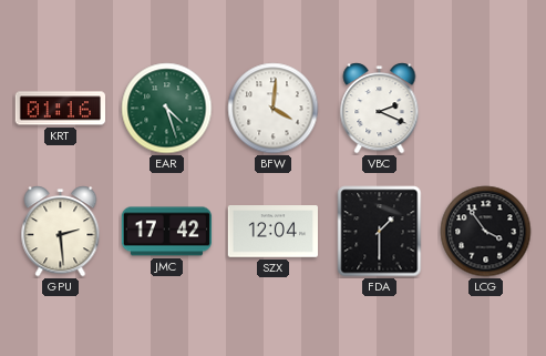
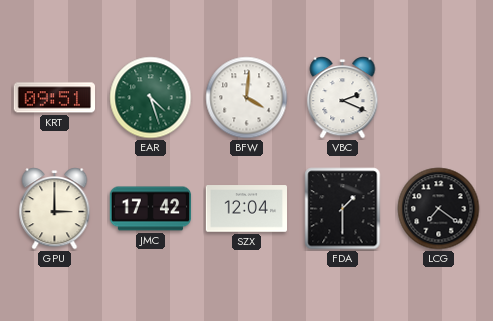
KRT: 01:16 -> 09:51 (54, 98)
GPU: 2:29 -> 3:00 (55, 209)
LCG: 3:54 -> 7:21 (439, 209)
